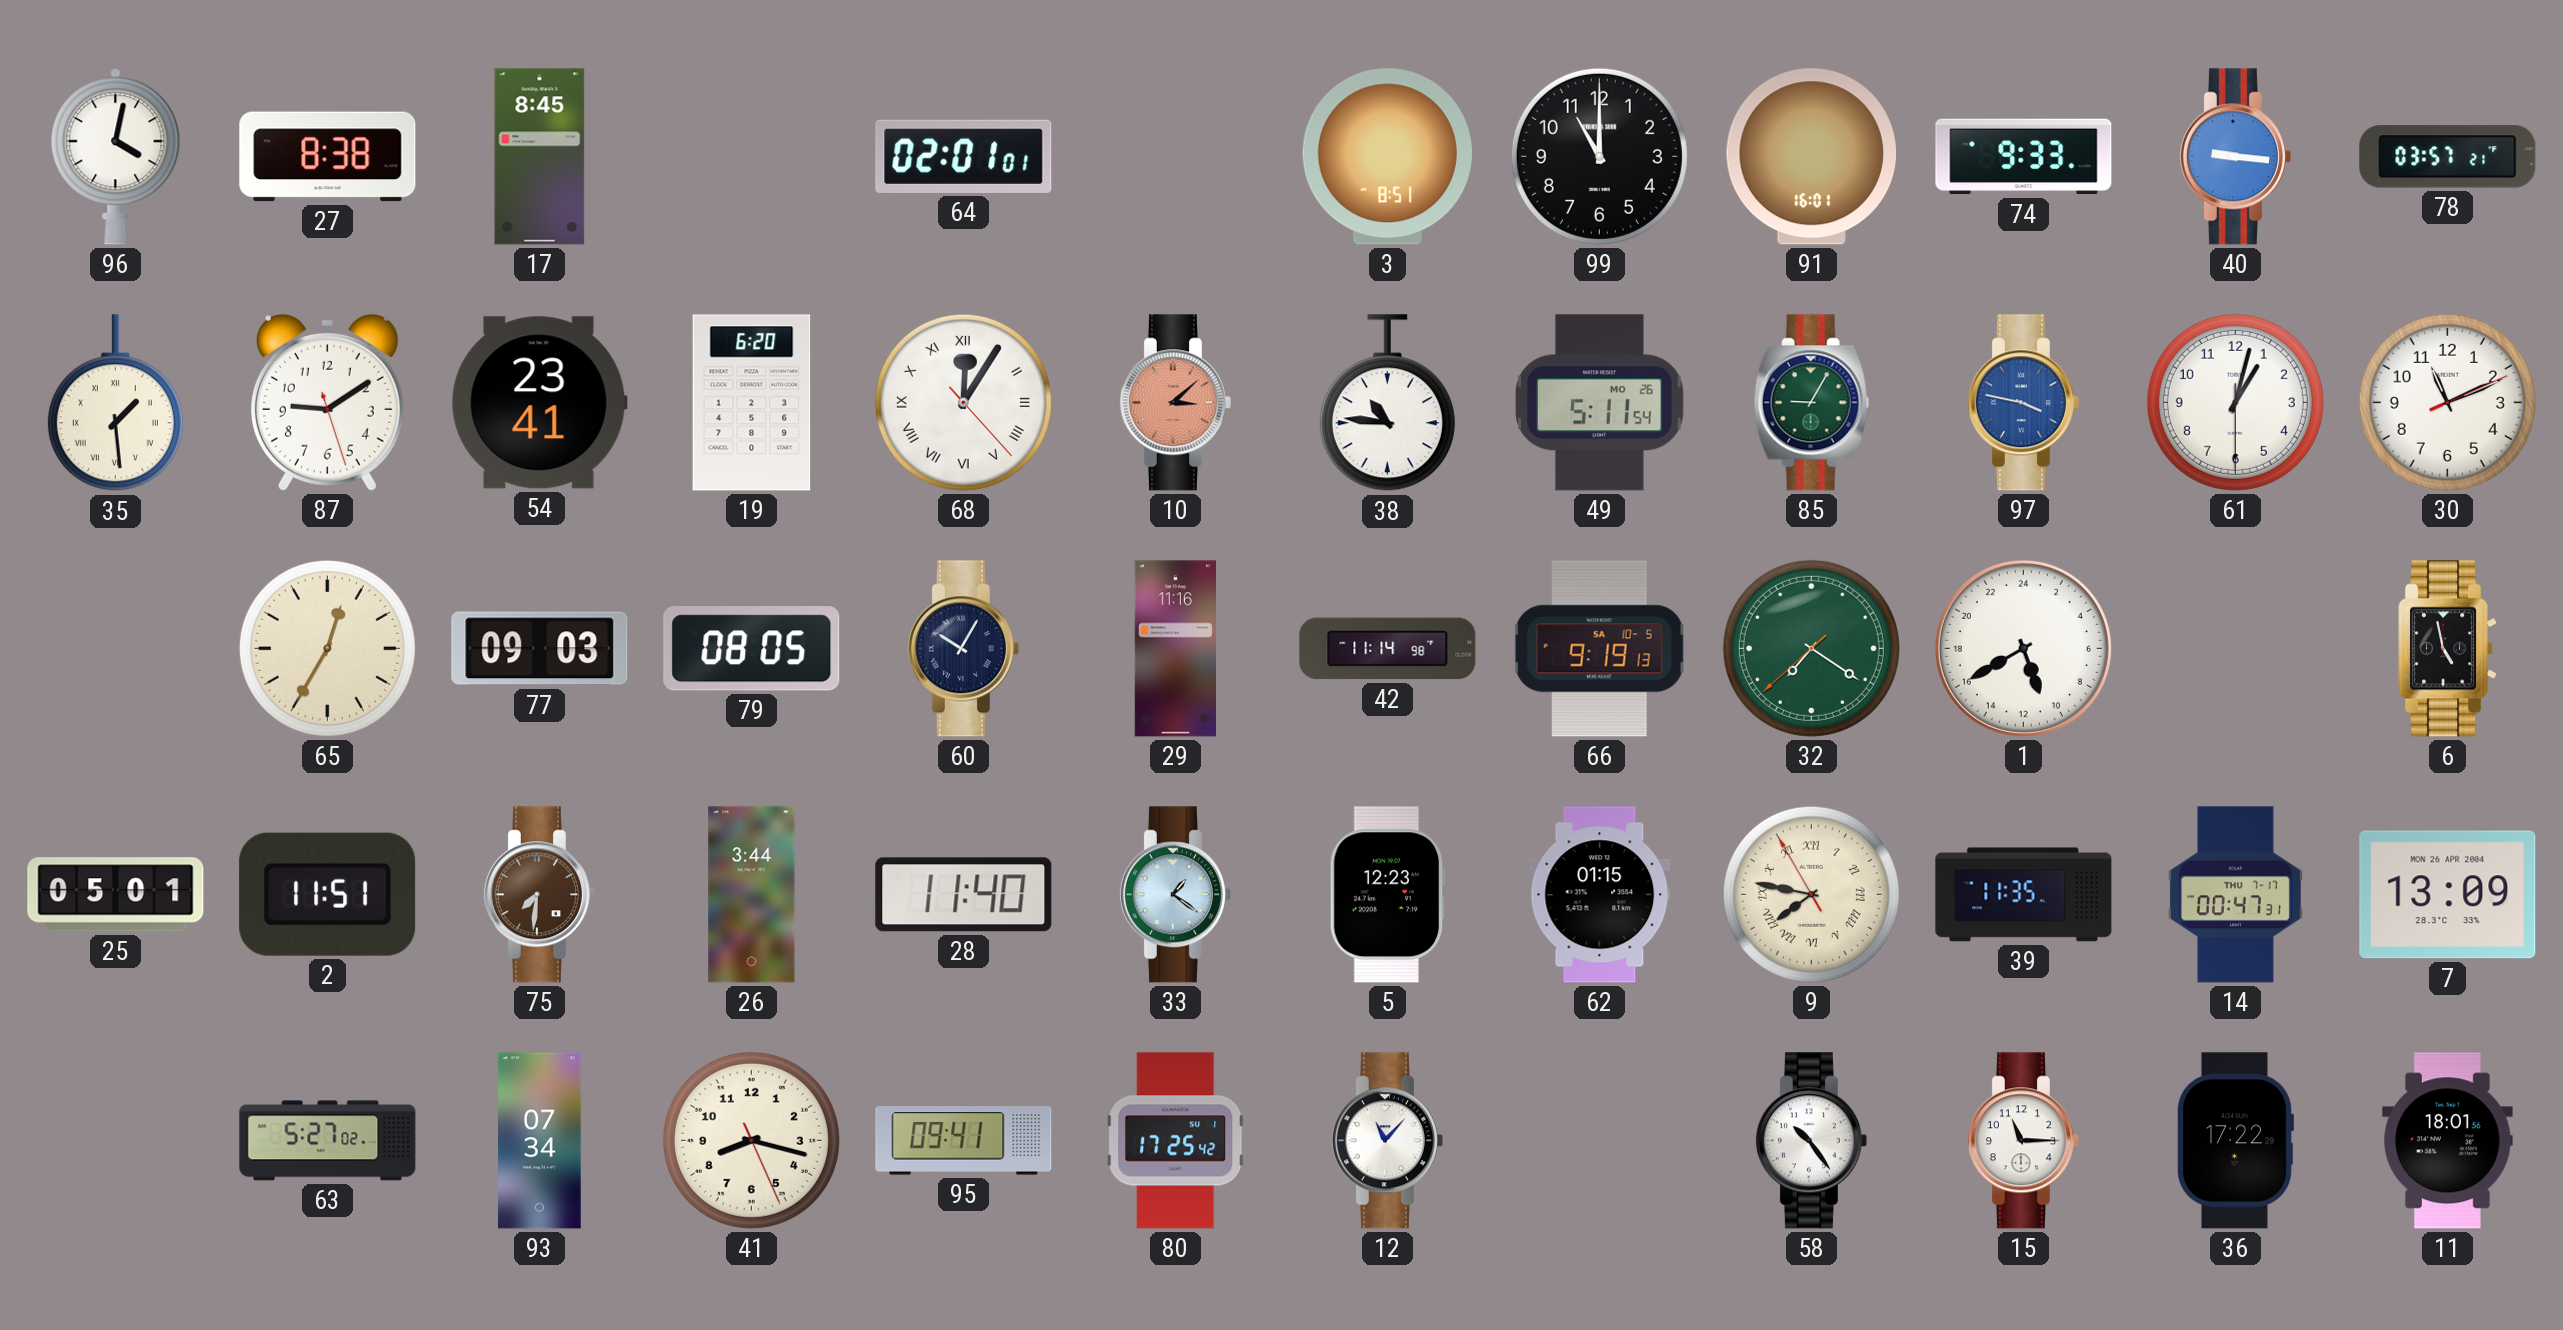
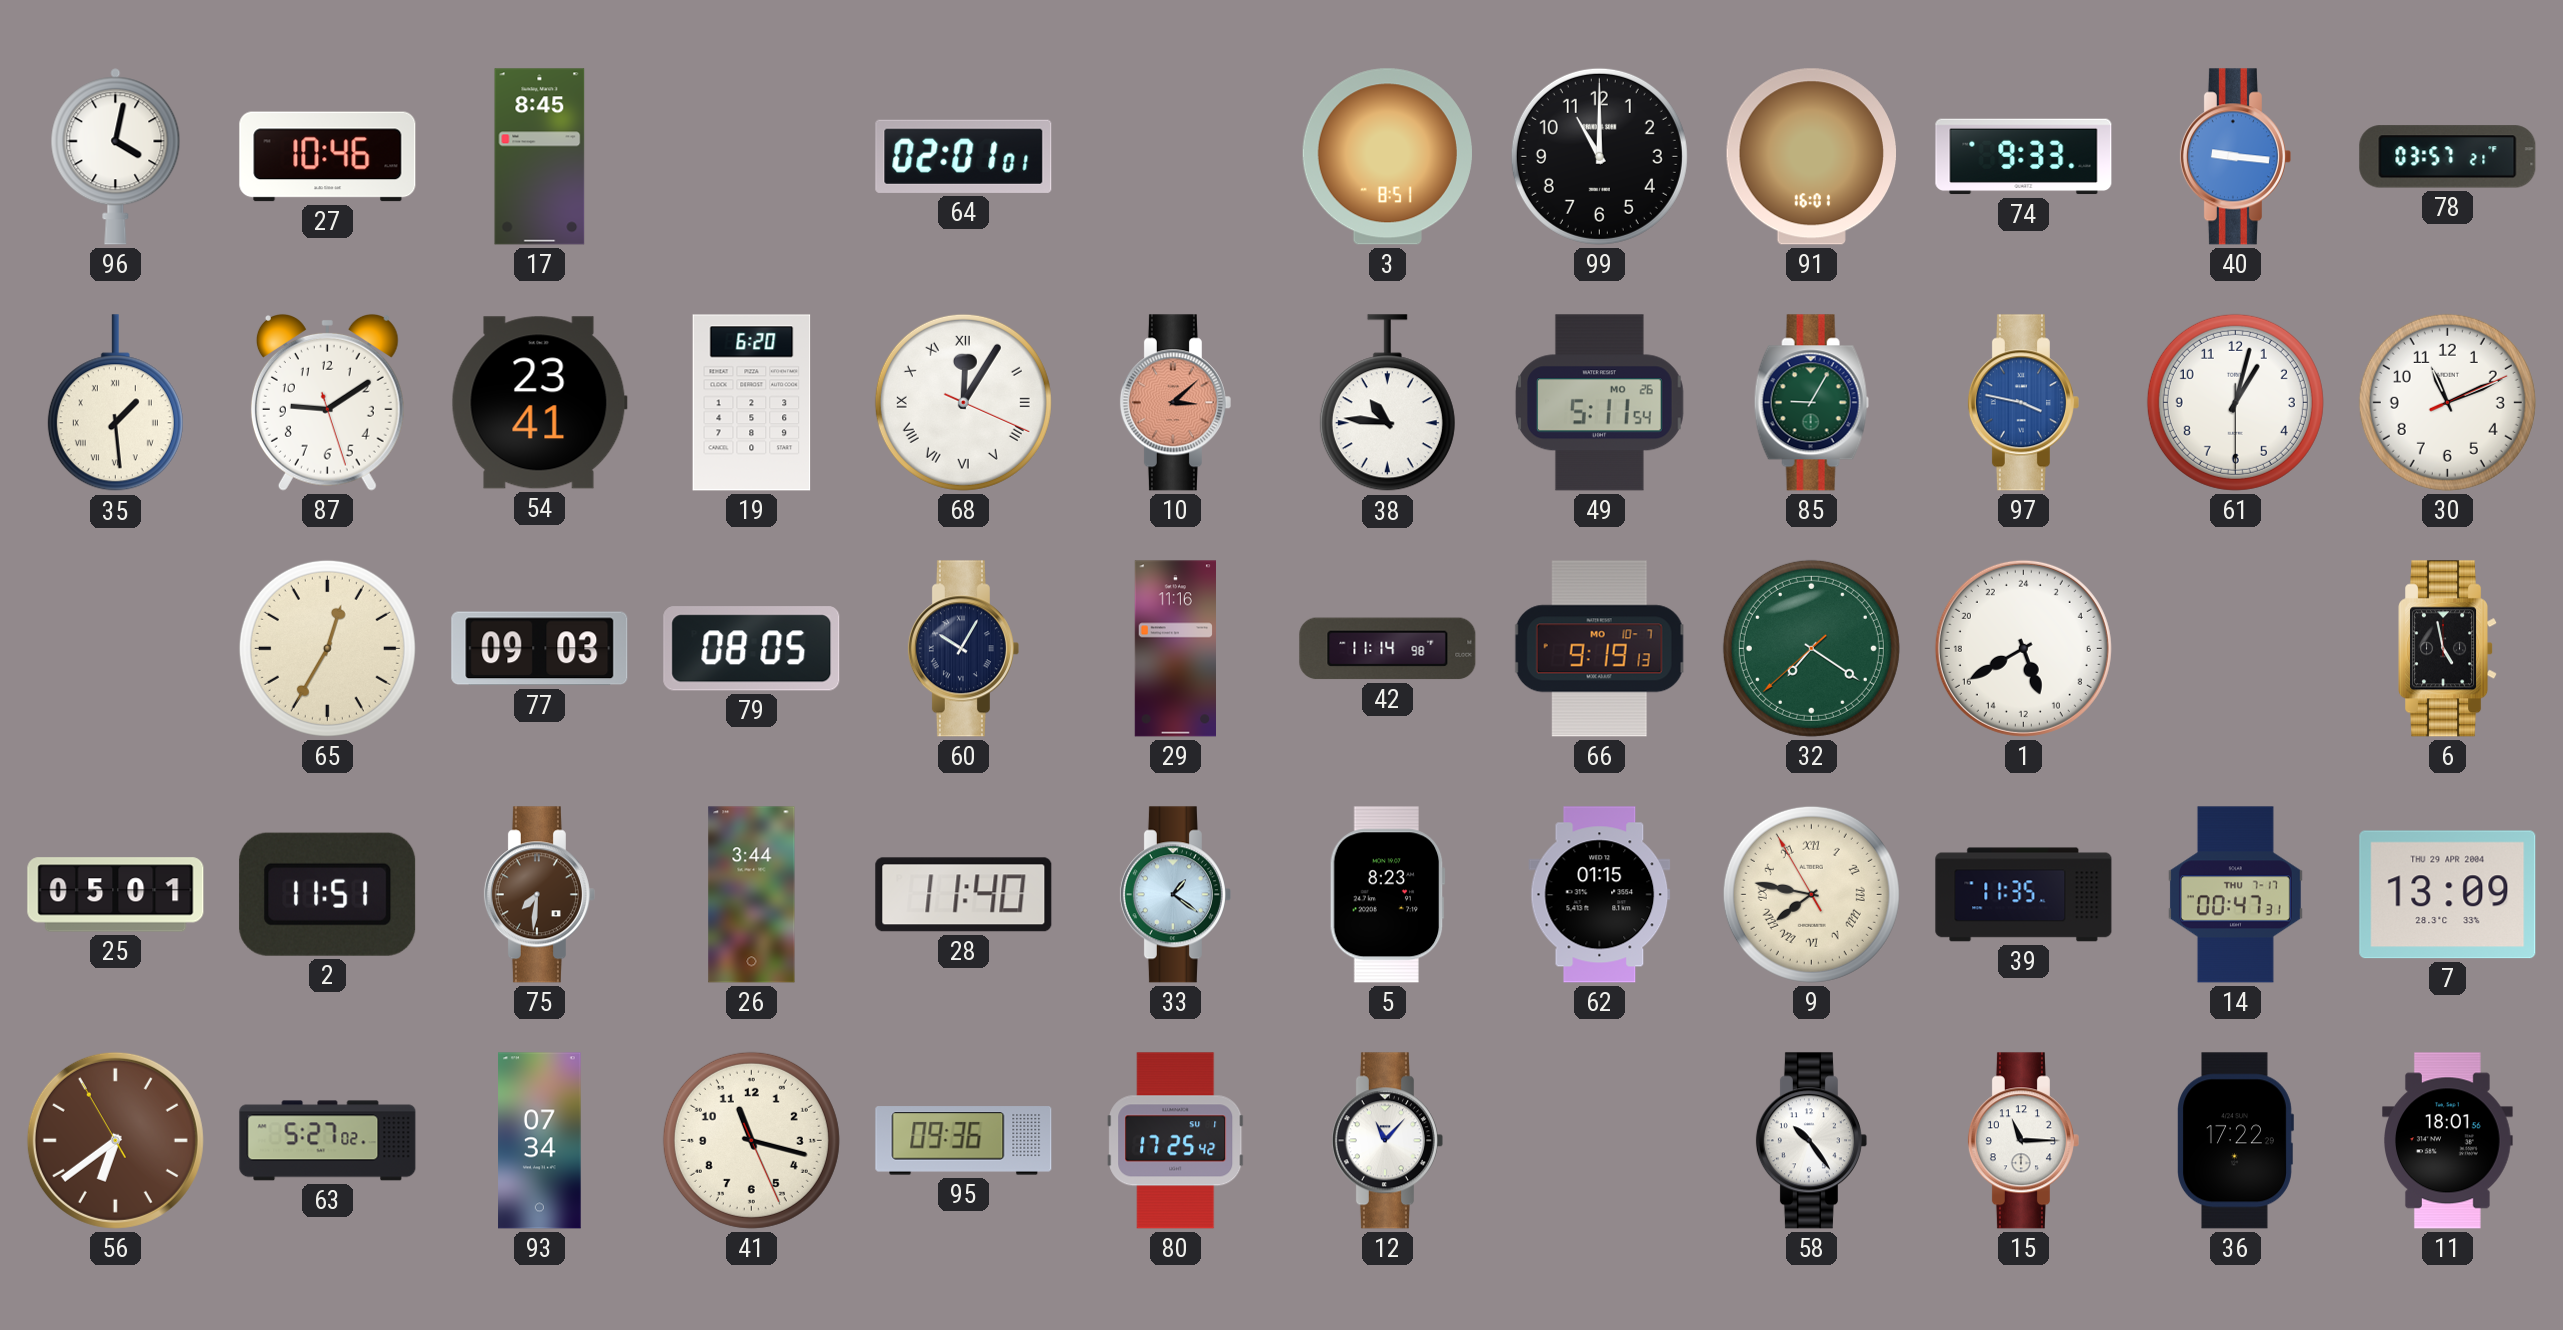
27: 8:38 -> 10:46 (328, 157)
68: 12:05:23 -> 12:05:19 (963, 402)
66 date: SA 10-5 -> MO 10-7 (1599, 649)
5: 12:23 -> 8:23 (1387, 895)
7 date: MON 26 APR 2004 -> THU 29 APR 2004 (2448, 895)
56: none -> 6:38 (115, 1140)
41: 8:17 -> 11:17 (751, 1140)
95: 09:41 -> 09:36 (964, 1141)
